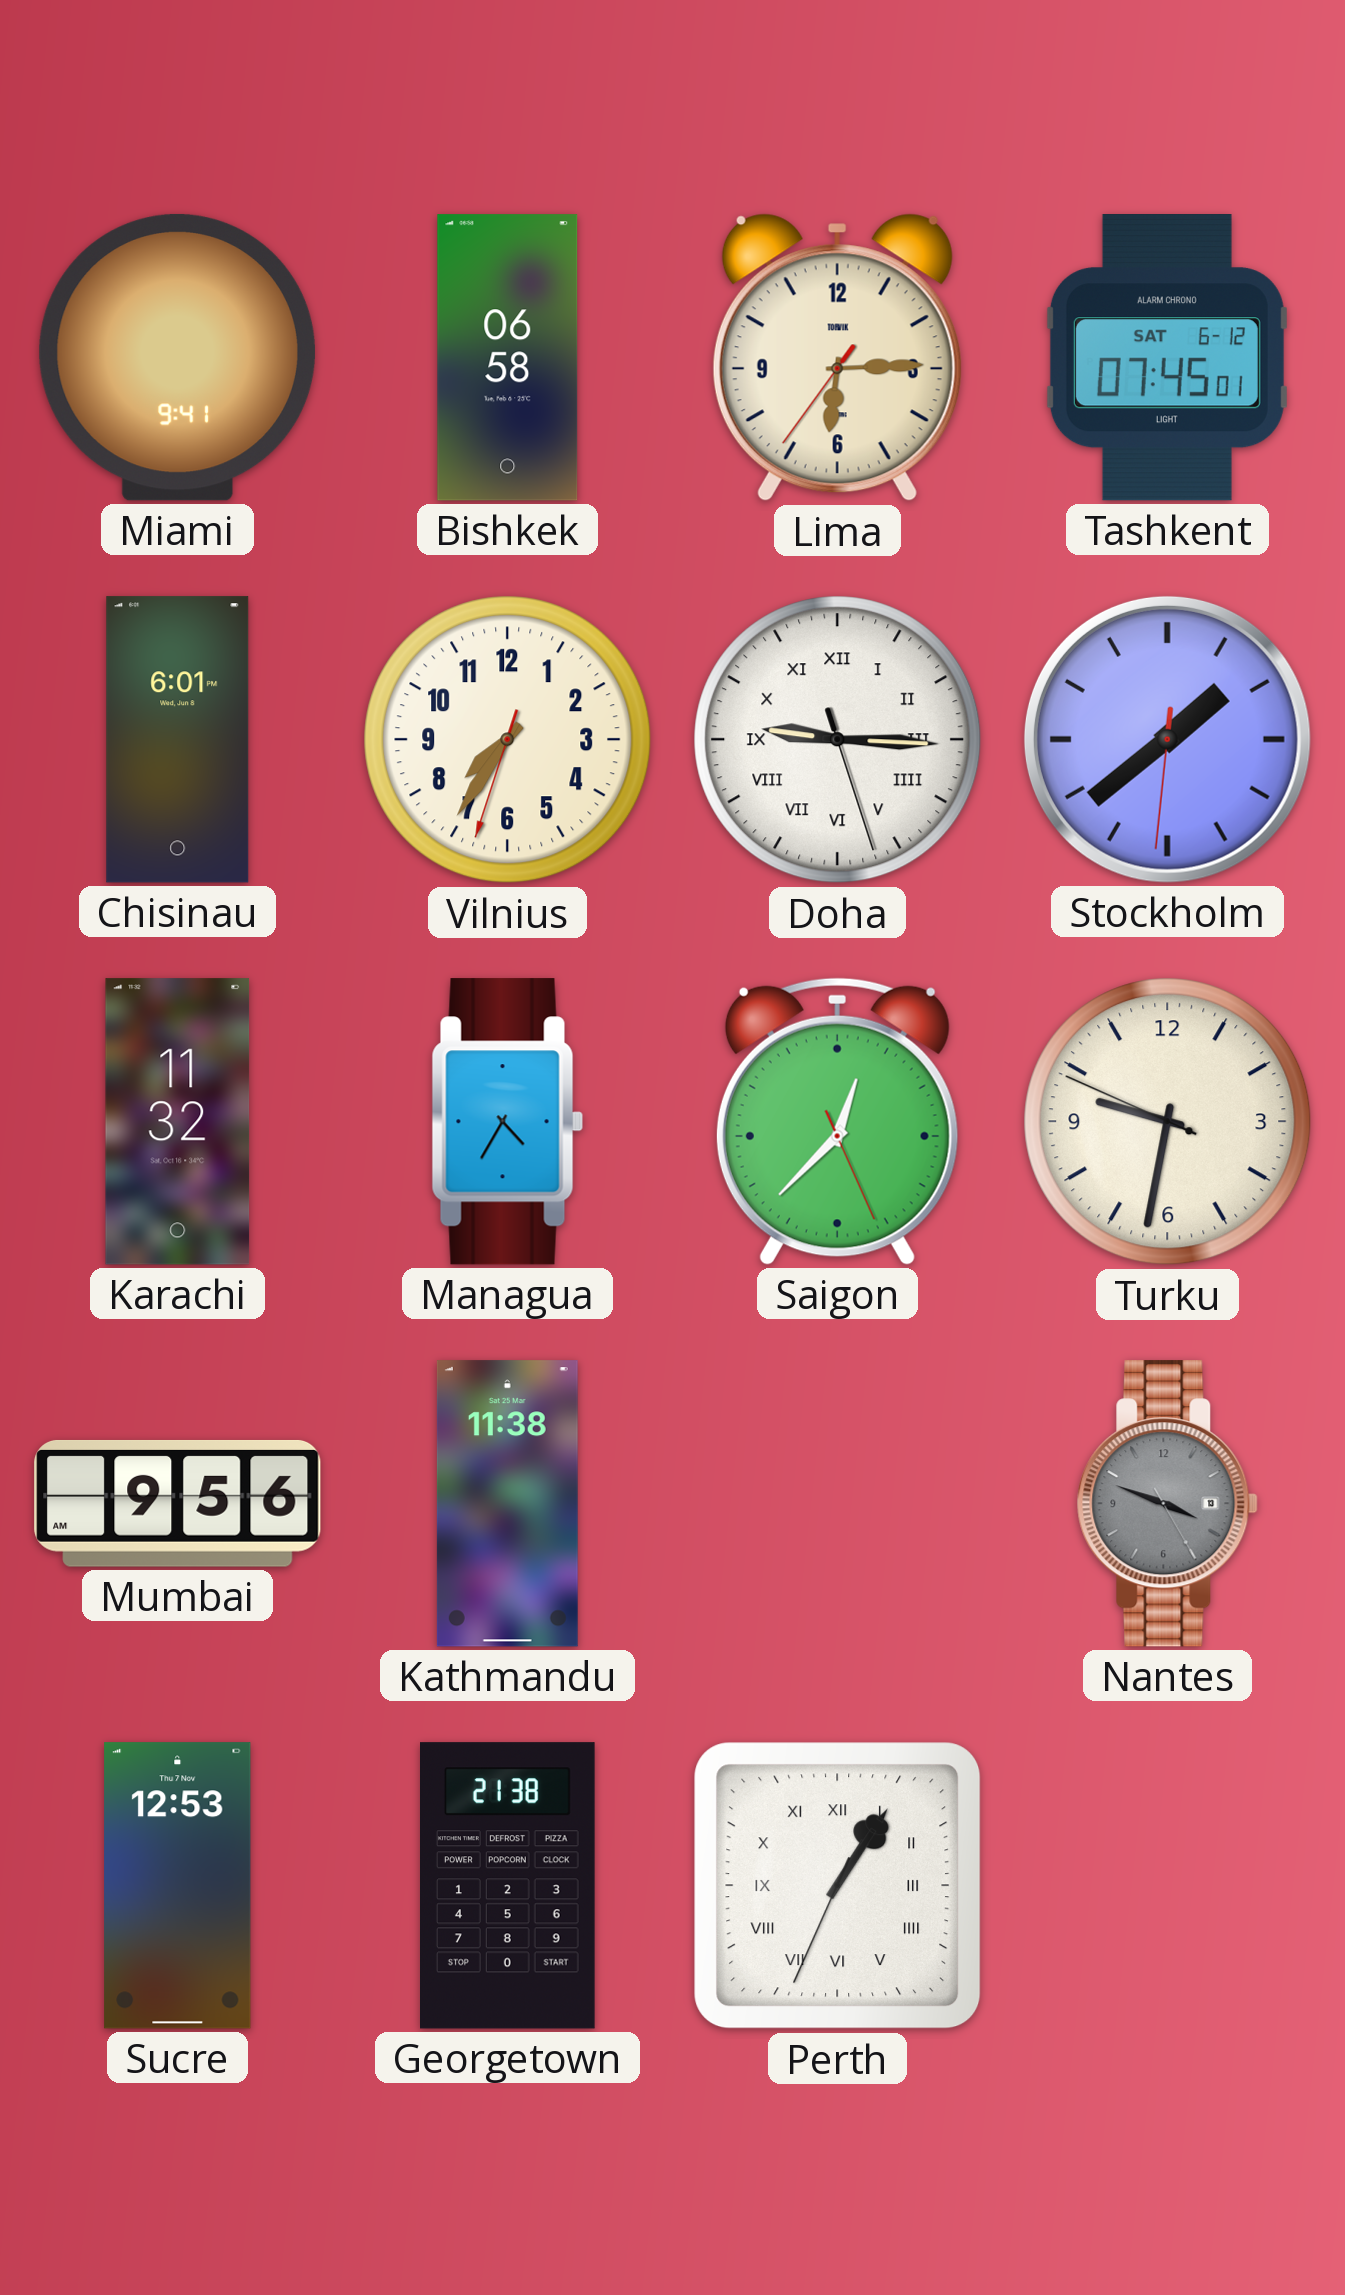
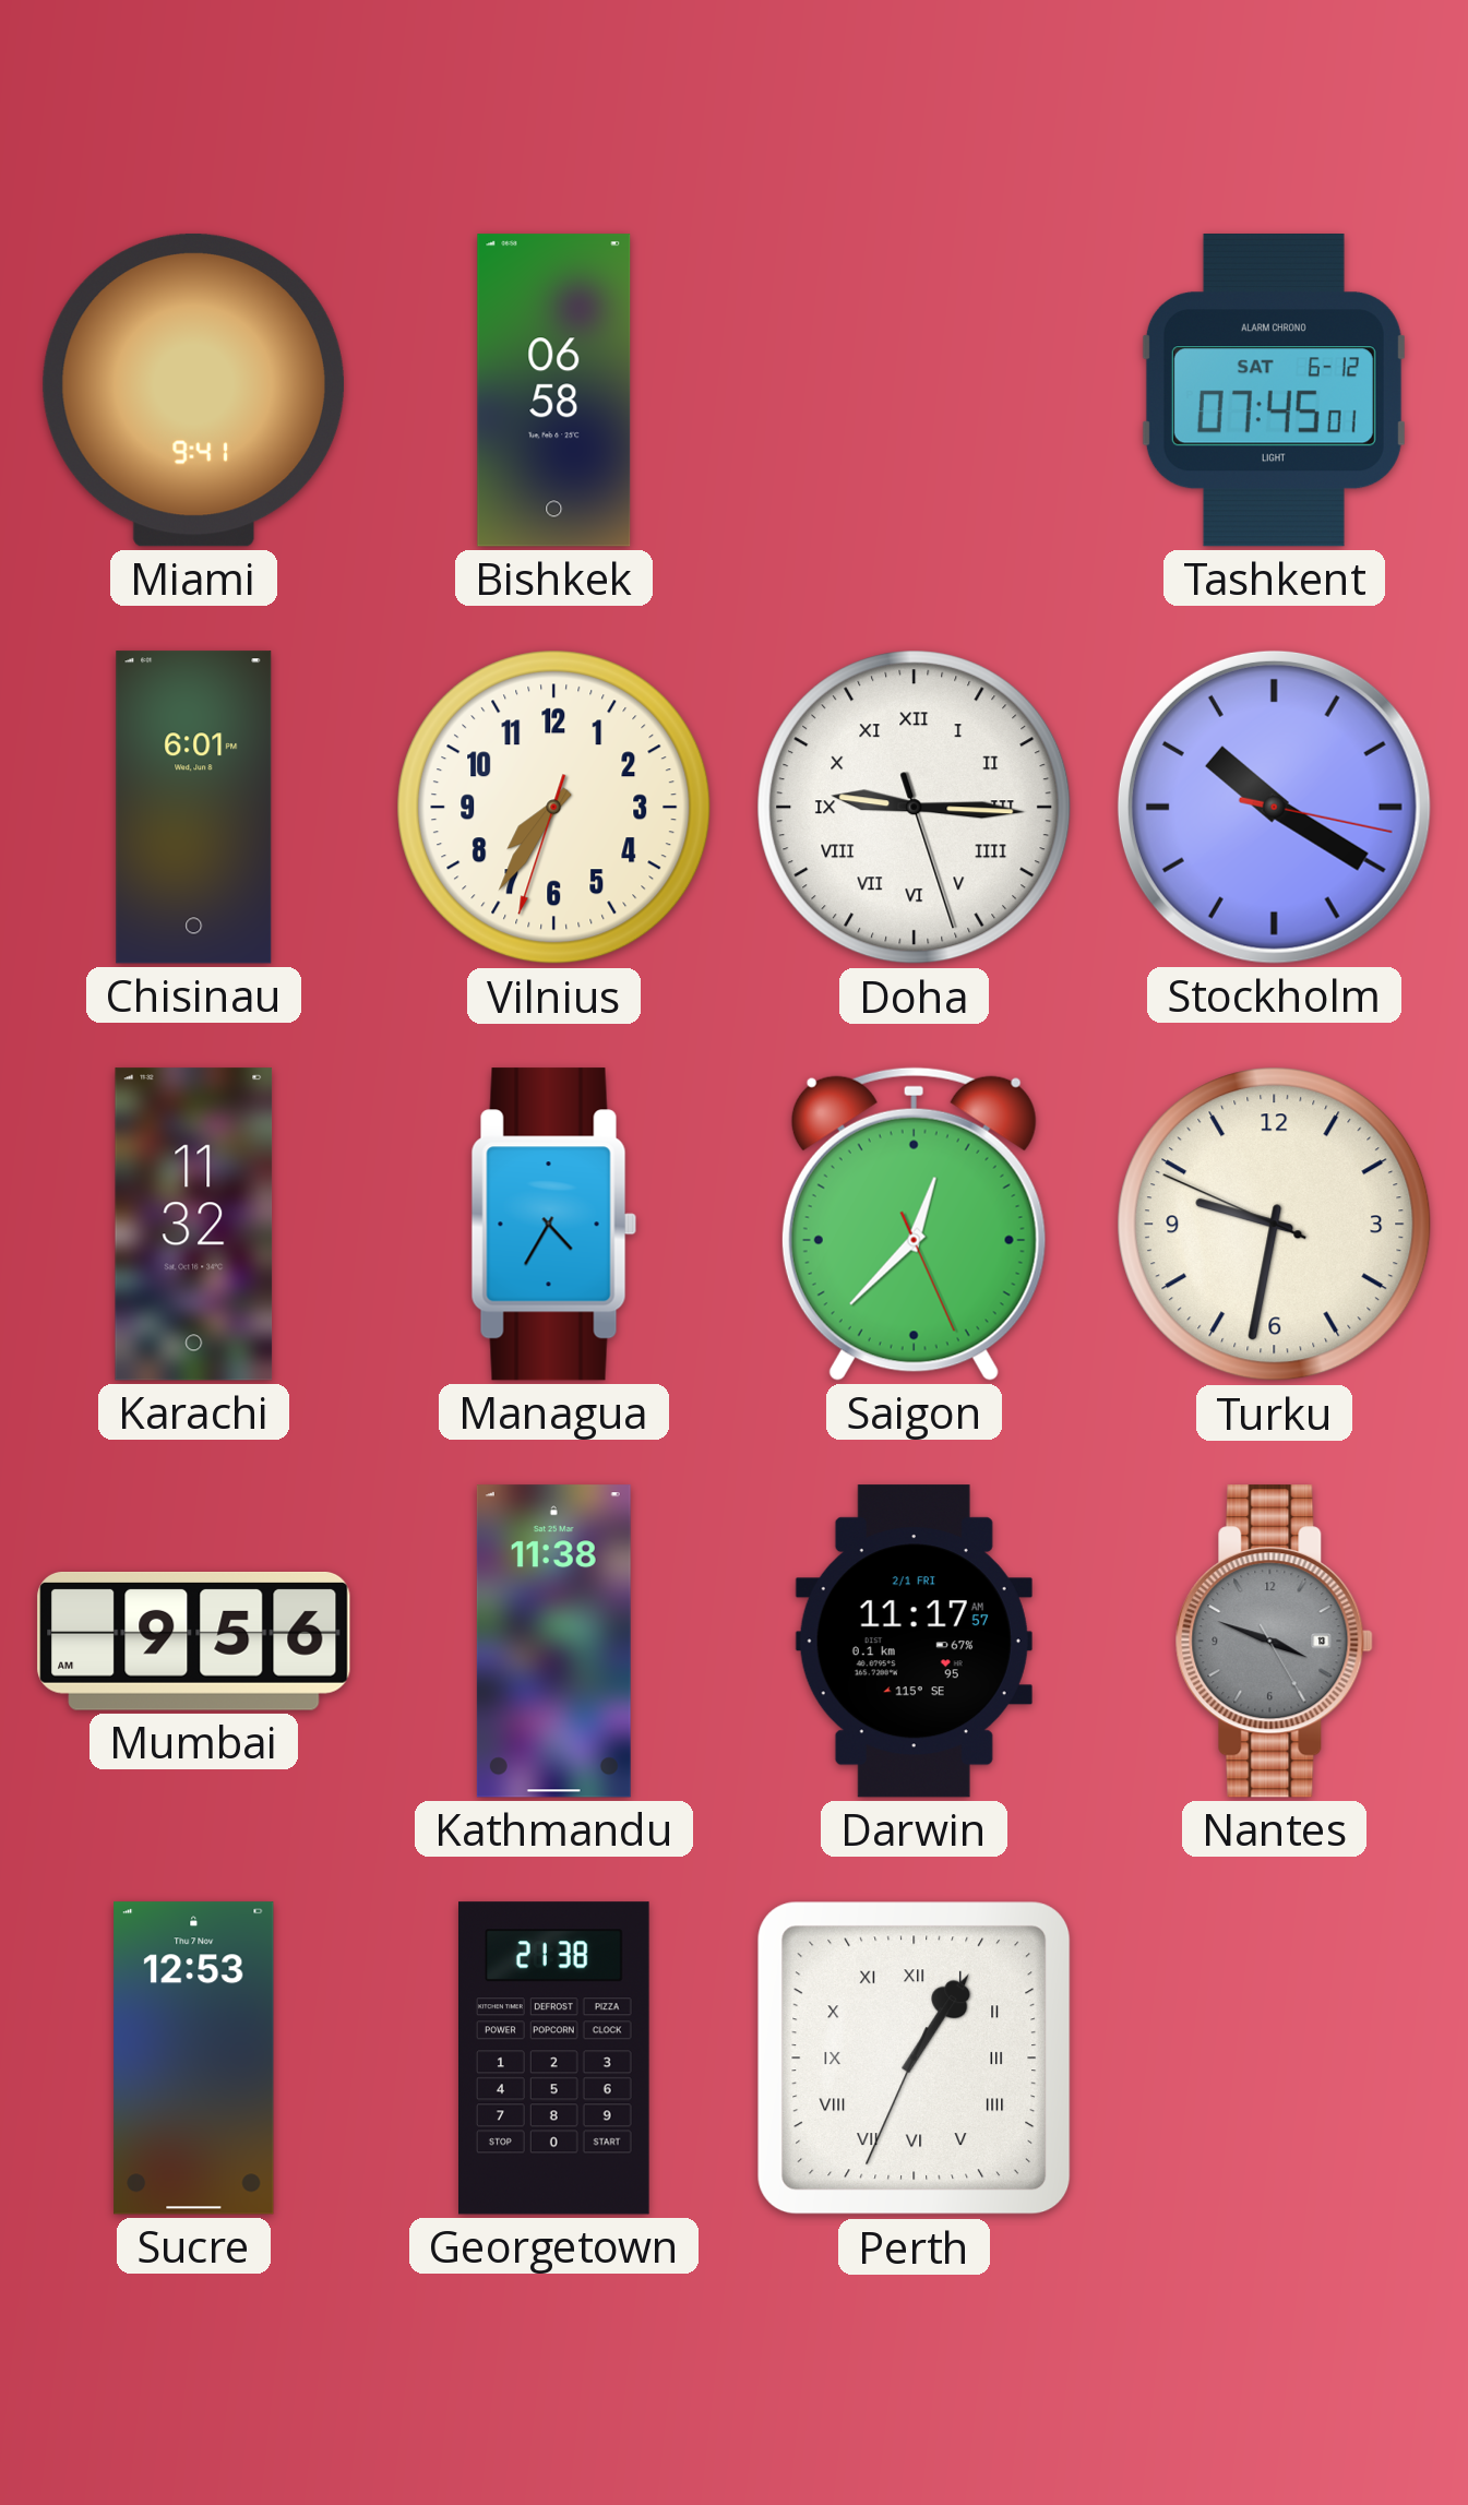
Lima: 6:14 -> none (837, 358)
Stockholm: 1:38 -> 10:20 (1274, 807)
Darwin: none -> 11:17 (914, 1642)
